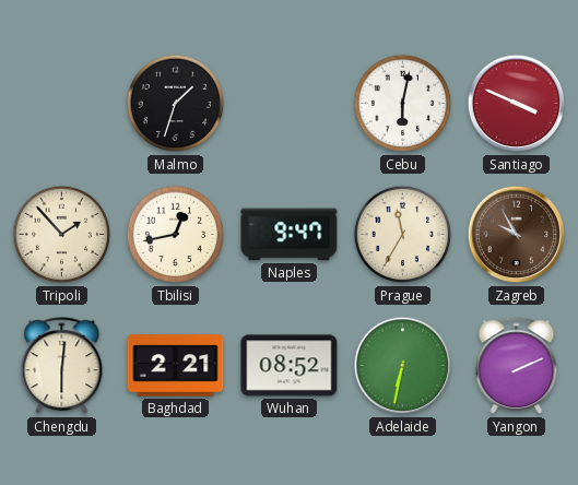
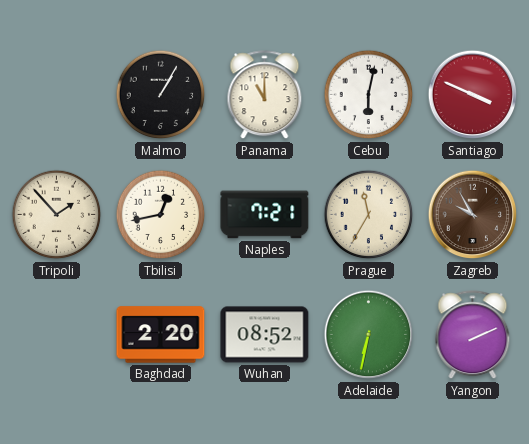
Malmo: 1:33 -> 1:05 (161, 95)
Panama: none -> 11:00 (265, 95)
Naples: 9:47 -> 7:21 (265, 215)
Chengdu: 6:01 -> none (62, 366)
Baghdad: 2:21 -> 2:20 (161, 335)
